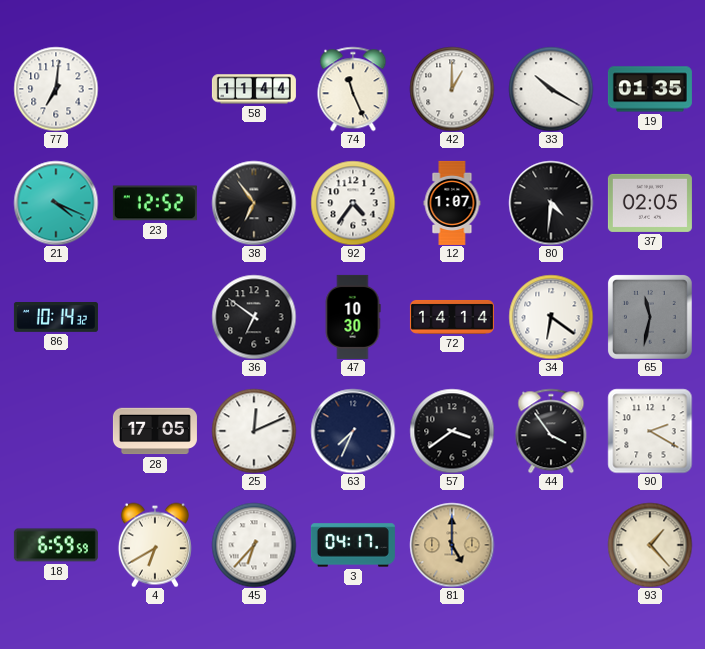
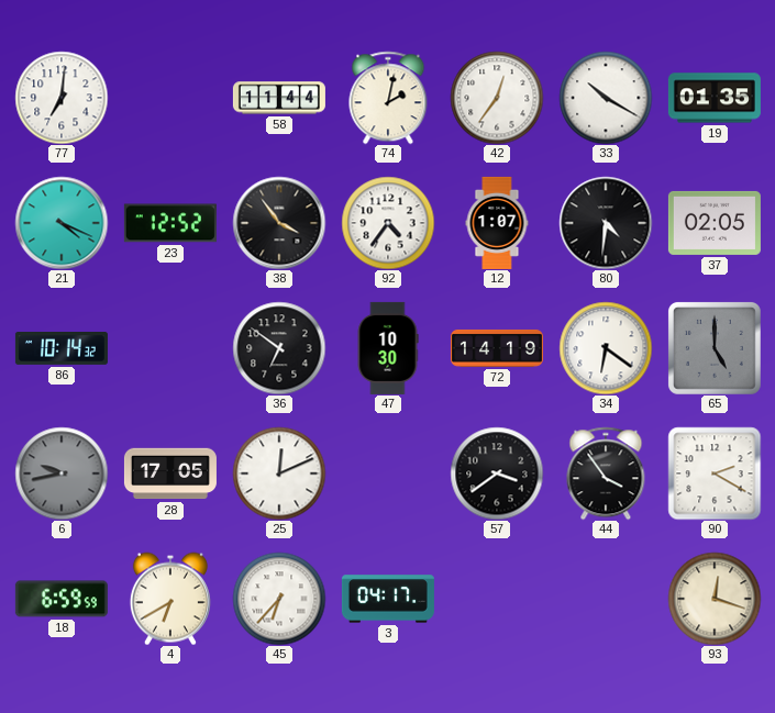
74: 11:26 -> 2:02 (388, 98)
42: 1:00 -> 12:36 (497, 98)
38: 6:54 -> 3:54 (279, 223)
72: 14:14 -> 14:19 (497, 348)
65: 11:32 -> 5:00 (715, 348)
6: none -> 9:43 (62, 474)
63: 7:34 -> none (353, 431)
81: 5:00 -> none (452, 545)
93: 1:23 -> 12:18 (715, 599)
